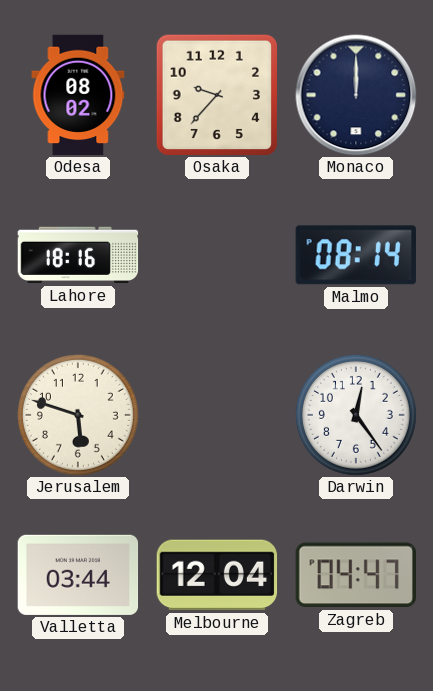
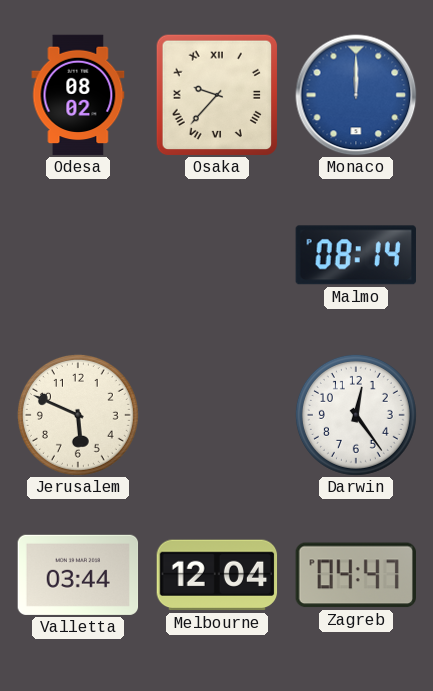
Osaka numerals: Arabic -> Roman (217, 95)
Monaco dial: navy -> blue (356, 95)
Lahore: 18:16 -> none (78, 255)
Jerusalem: 5:48 -> 5:49 (78, 415)
